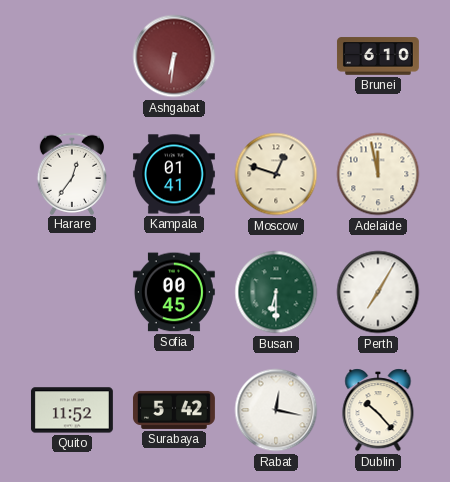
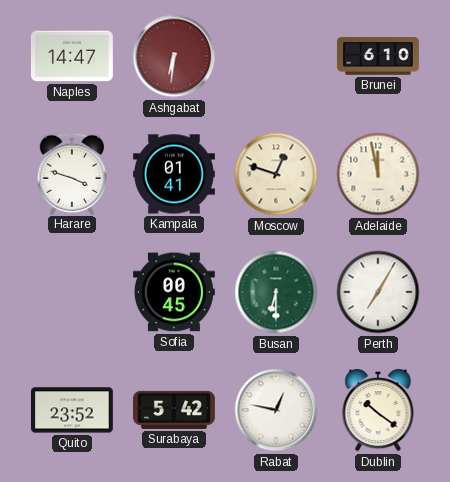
Naples: none -> 14:47 (72, 56)
Harare: 12:36 -> 3:48 (71, 173)
Quito: 11:52 -> 23:52 (72, 410)
Rabat: 12:17 -> 12:47 (276, 410)
Dublin: 10:23 -> 10:21 (378, 410)
